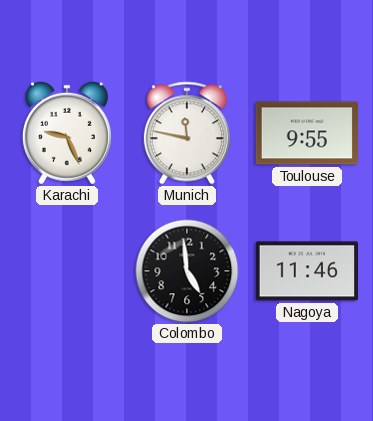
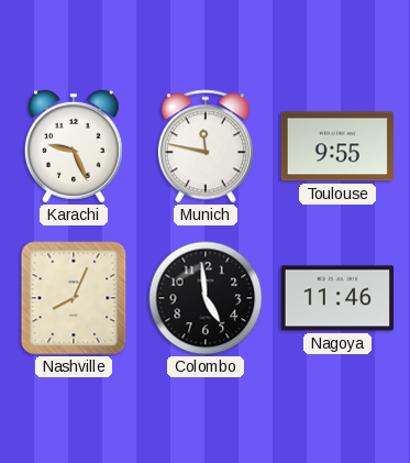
Nashville: none -> 8:04 (74, 298)
